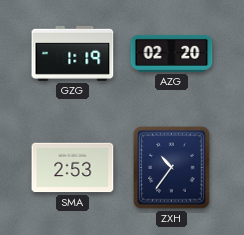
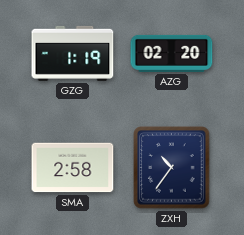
SMA: 2:53 -> 2:58 (73, 168)
